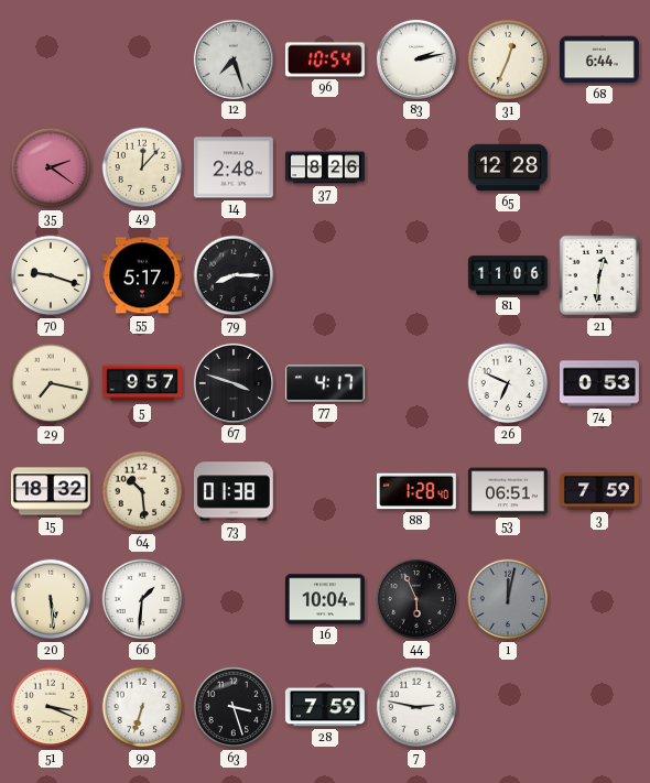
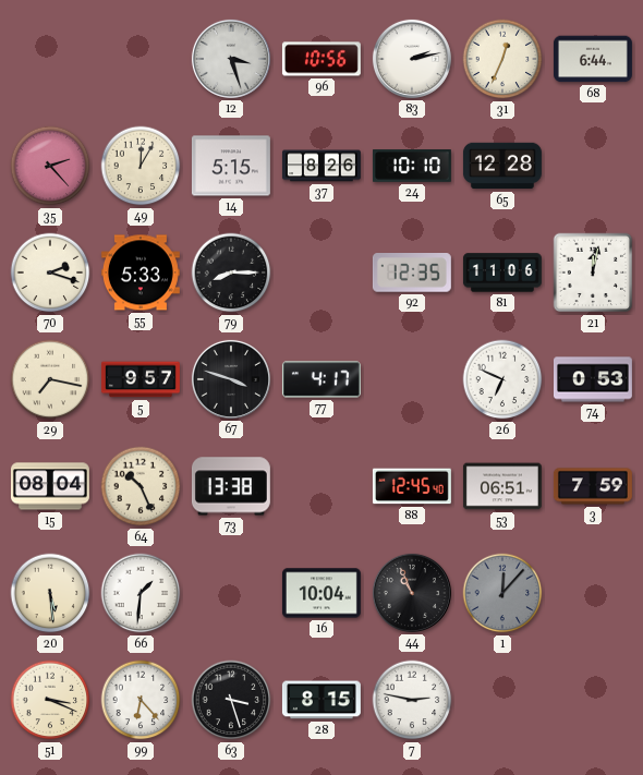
12: 7:27 -> 3:27 (231, 59)
96: 10:54 -> 10:56 (321, 59)
35: 2:21 -> 2:23 (50, 166)
49: 12:07 -> 12:05 (141, 166)
14: 2:48 -> 5:15 (231, 166)
24: none -> 10:10 (412, 166)
70: 9:18 -> 2:18 (50, 273)
55: 5:17 -> 5:33 (141, 273)
92: none -> 12:35 (412, 273)
21: 12:31 -> 12:02 (593, 273)
15: 18:32 -> 08:04 (50, 486)
64: 10:29 -> 10:26 (141, 486)
73: 01:38 -> 13:38 (231, 486)
88: 1:28 -> 12:45 (412, 486)
44: 5:56 -> 10:56 (412, 593)
1: 12:02 -> 12:07 (502, 593)
99: 6:33 -> 6:23 (141, 700)
28: 7:59 -> 8:15 (321, 700)
